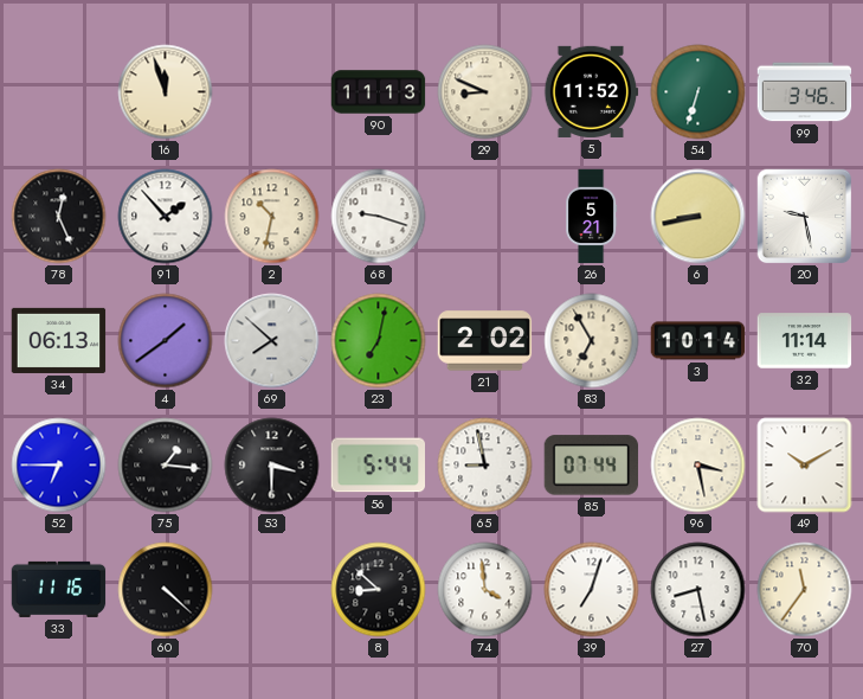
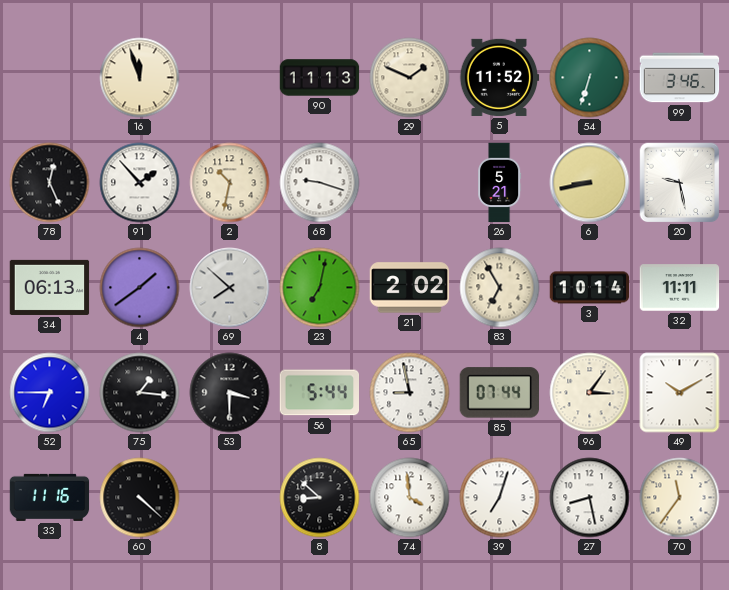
29: 8:49 -> 1:49 (410, 78)
32: 11:14 -> 11:11 (680, 288)
96: 3:28 -> 3:06 (590, 393)
